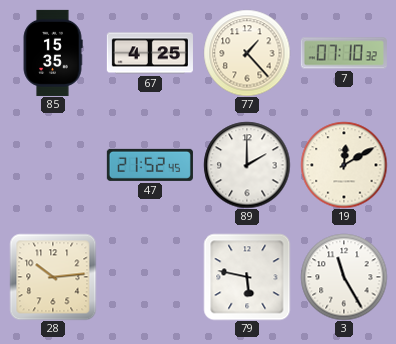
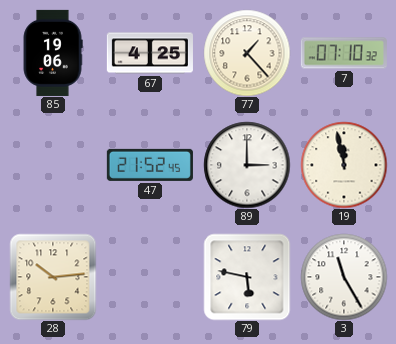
85: 15:35 -> 19:06 (53, 53)
89: 2:00 -> 3:00 (247, 165)
19: 12:10 -> 11:58 (344, 165)
